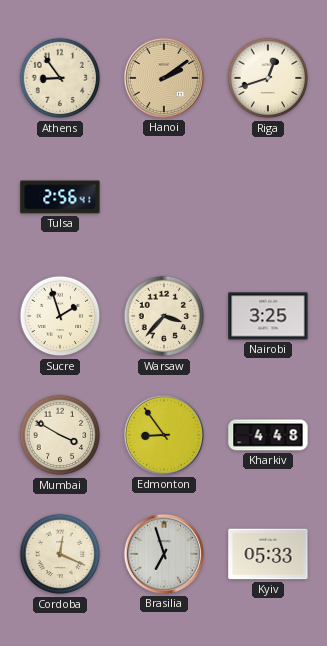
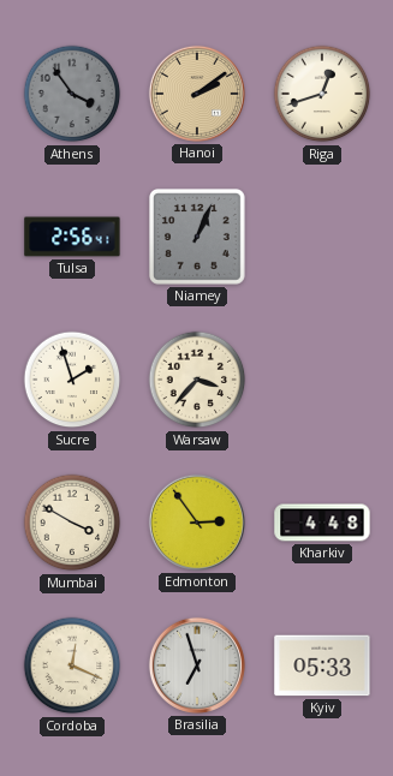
Athens: 8:54 -> 3:54 (72, 94)
Athens dial: cream -> grey (72, 94)
Niamey: none -> 1:04 (197, 237)
Nairobi: 3:25 -> none (268, 316)
Edmonton: 8:54 -> 2:54 (197, 523)
